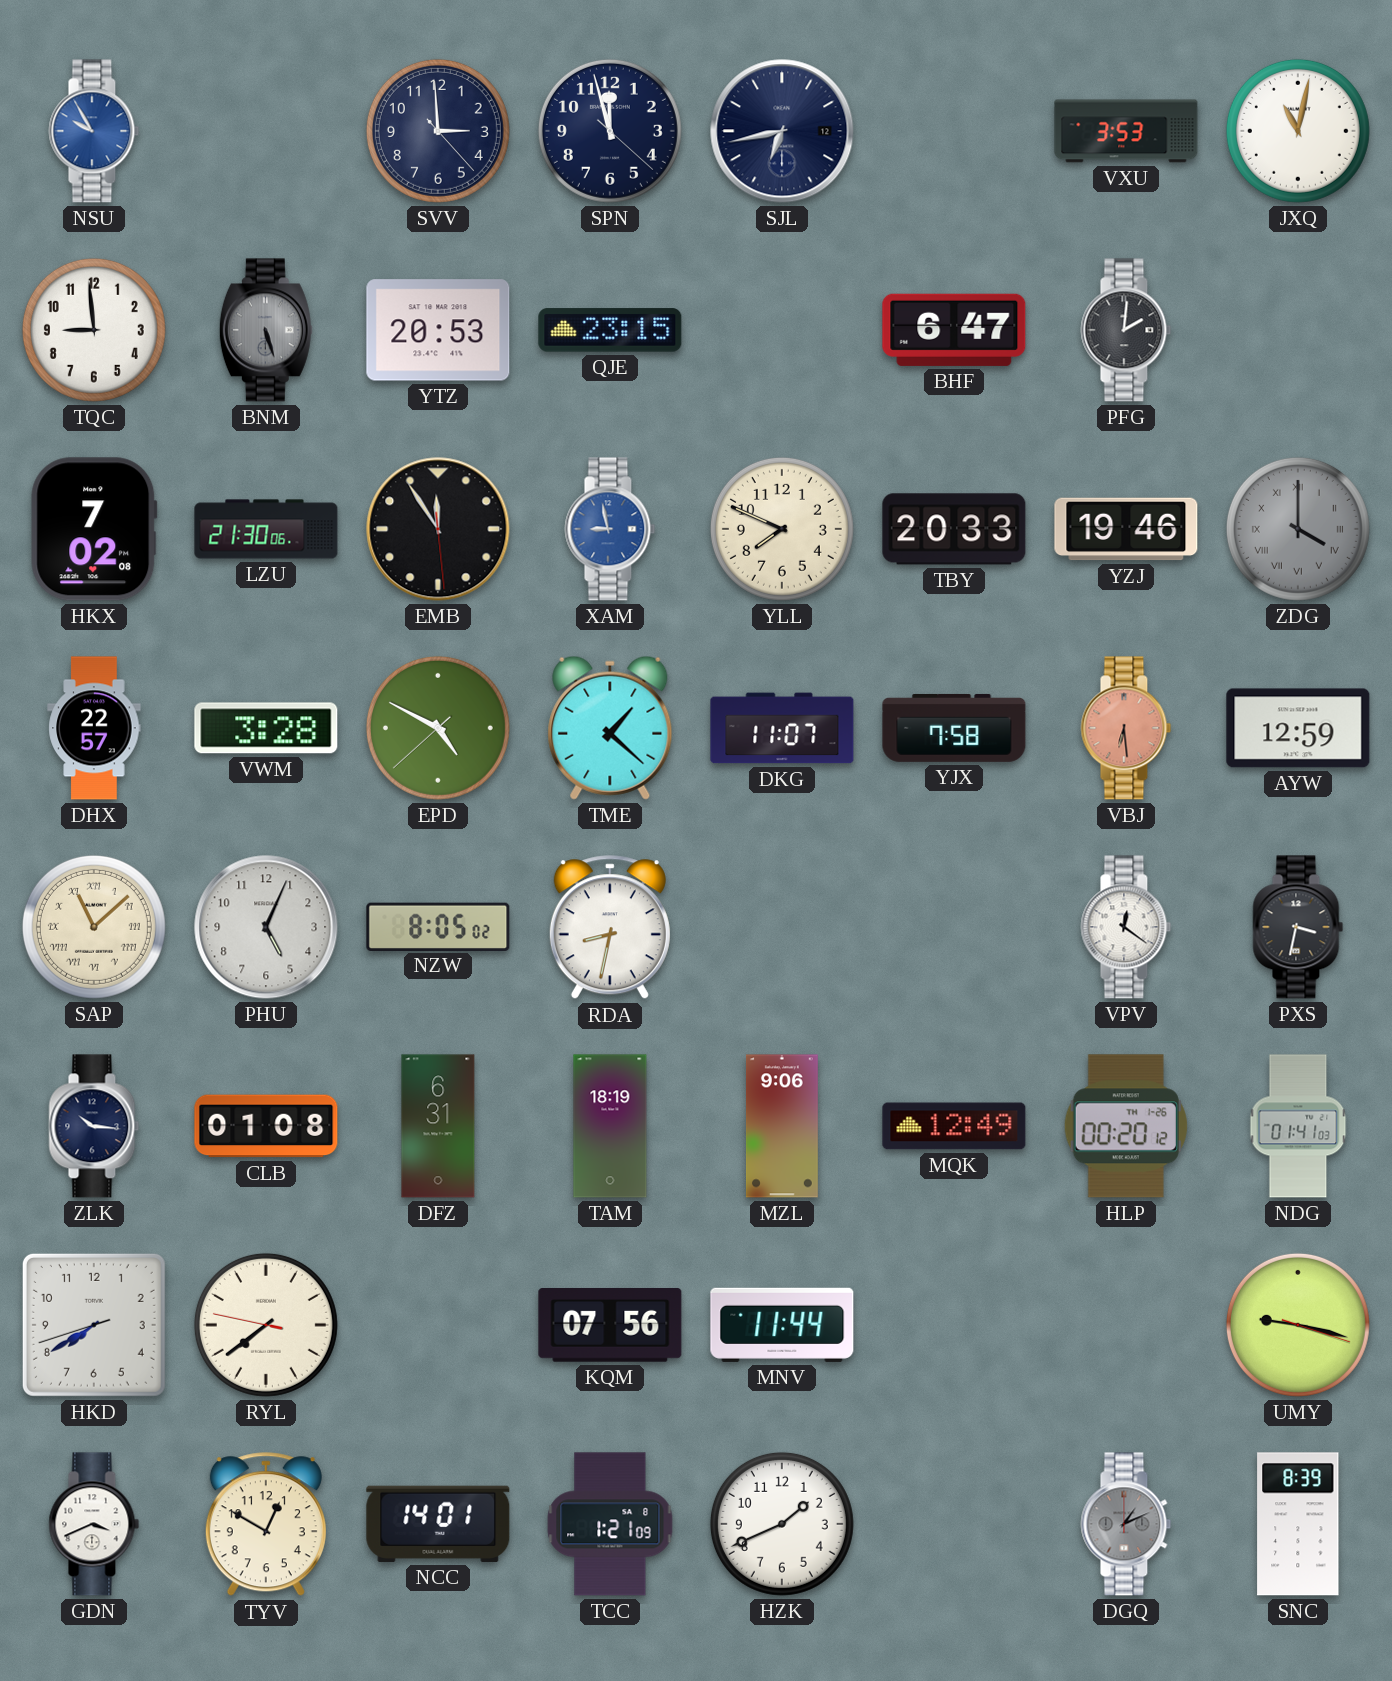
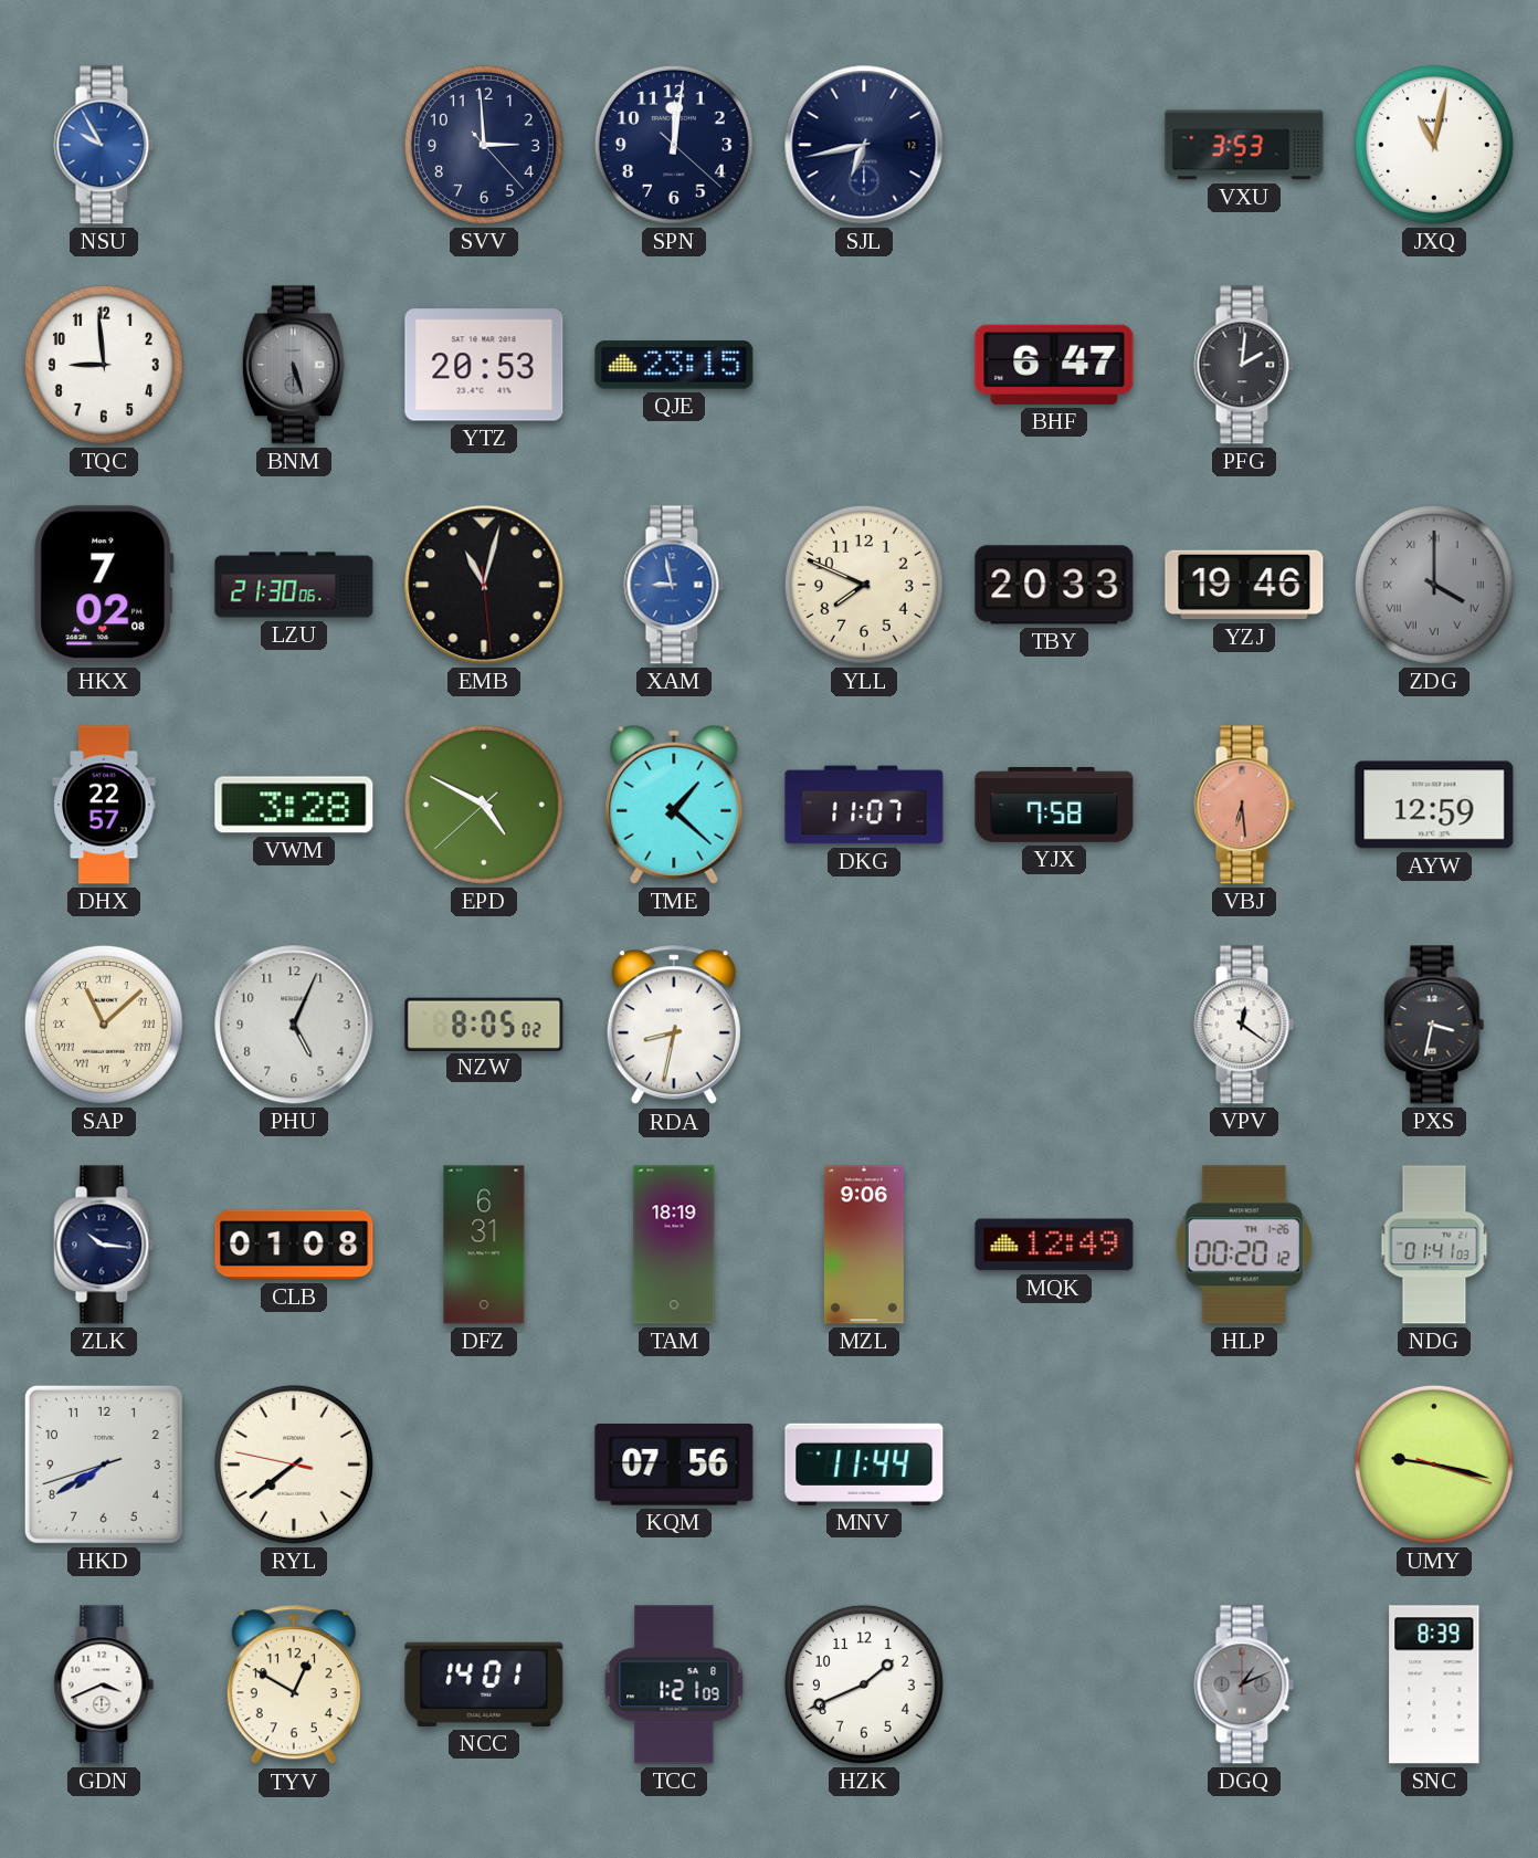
SPN: 11:57 -> 12:01 (674, 145)
EMB: 11:54 -> 11:02 (484, 585)
